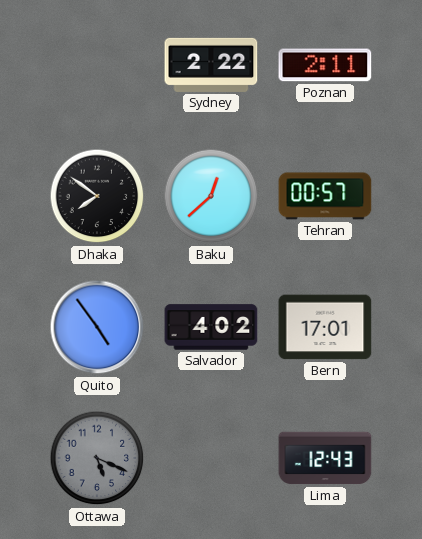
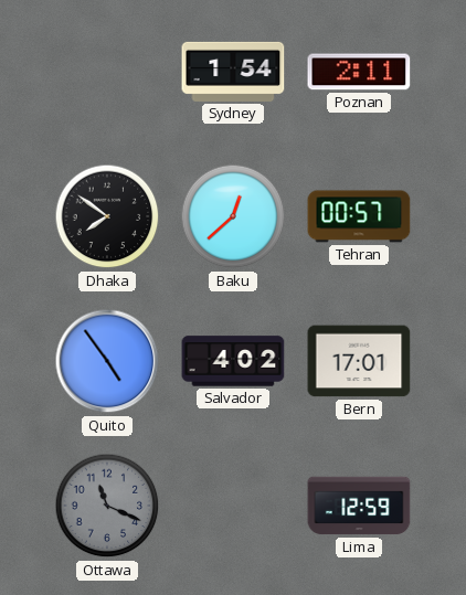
Sydney: 2:22 -> 1:54 (233, 72)
Ottawa: 5:19 -> 11:19 (107, 506)
Lima: 12:43 -> 12:59 (359, 506)
